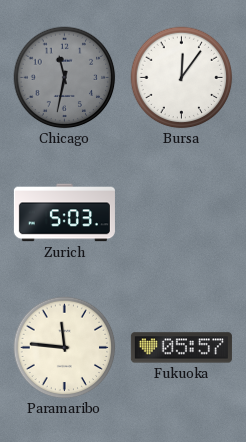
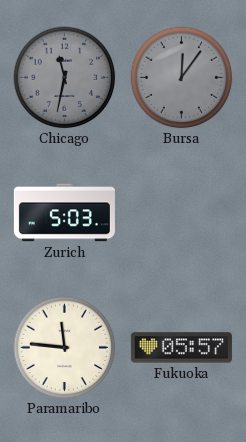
Bursa dial: white -> grey (182, 78)
